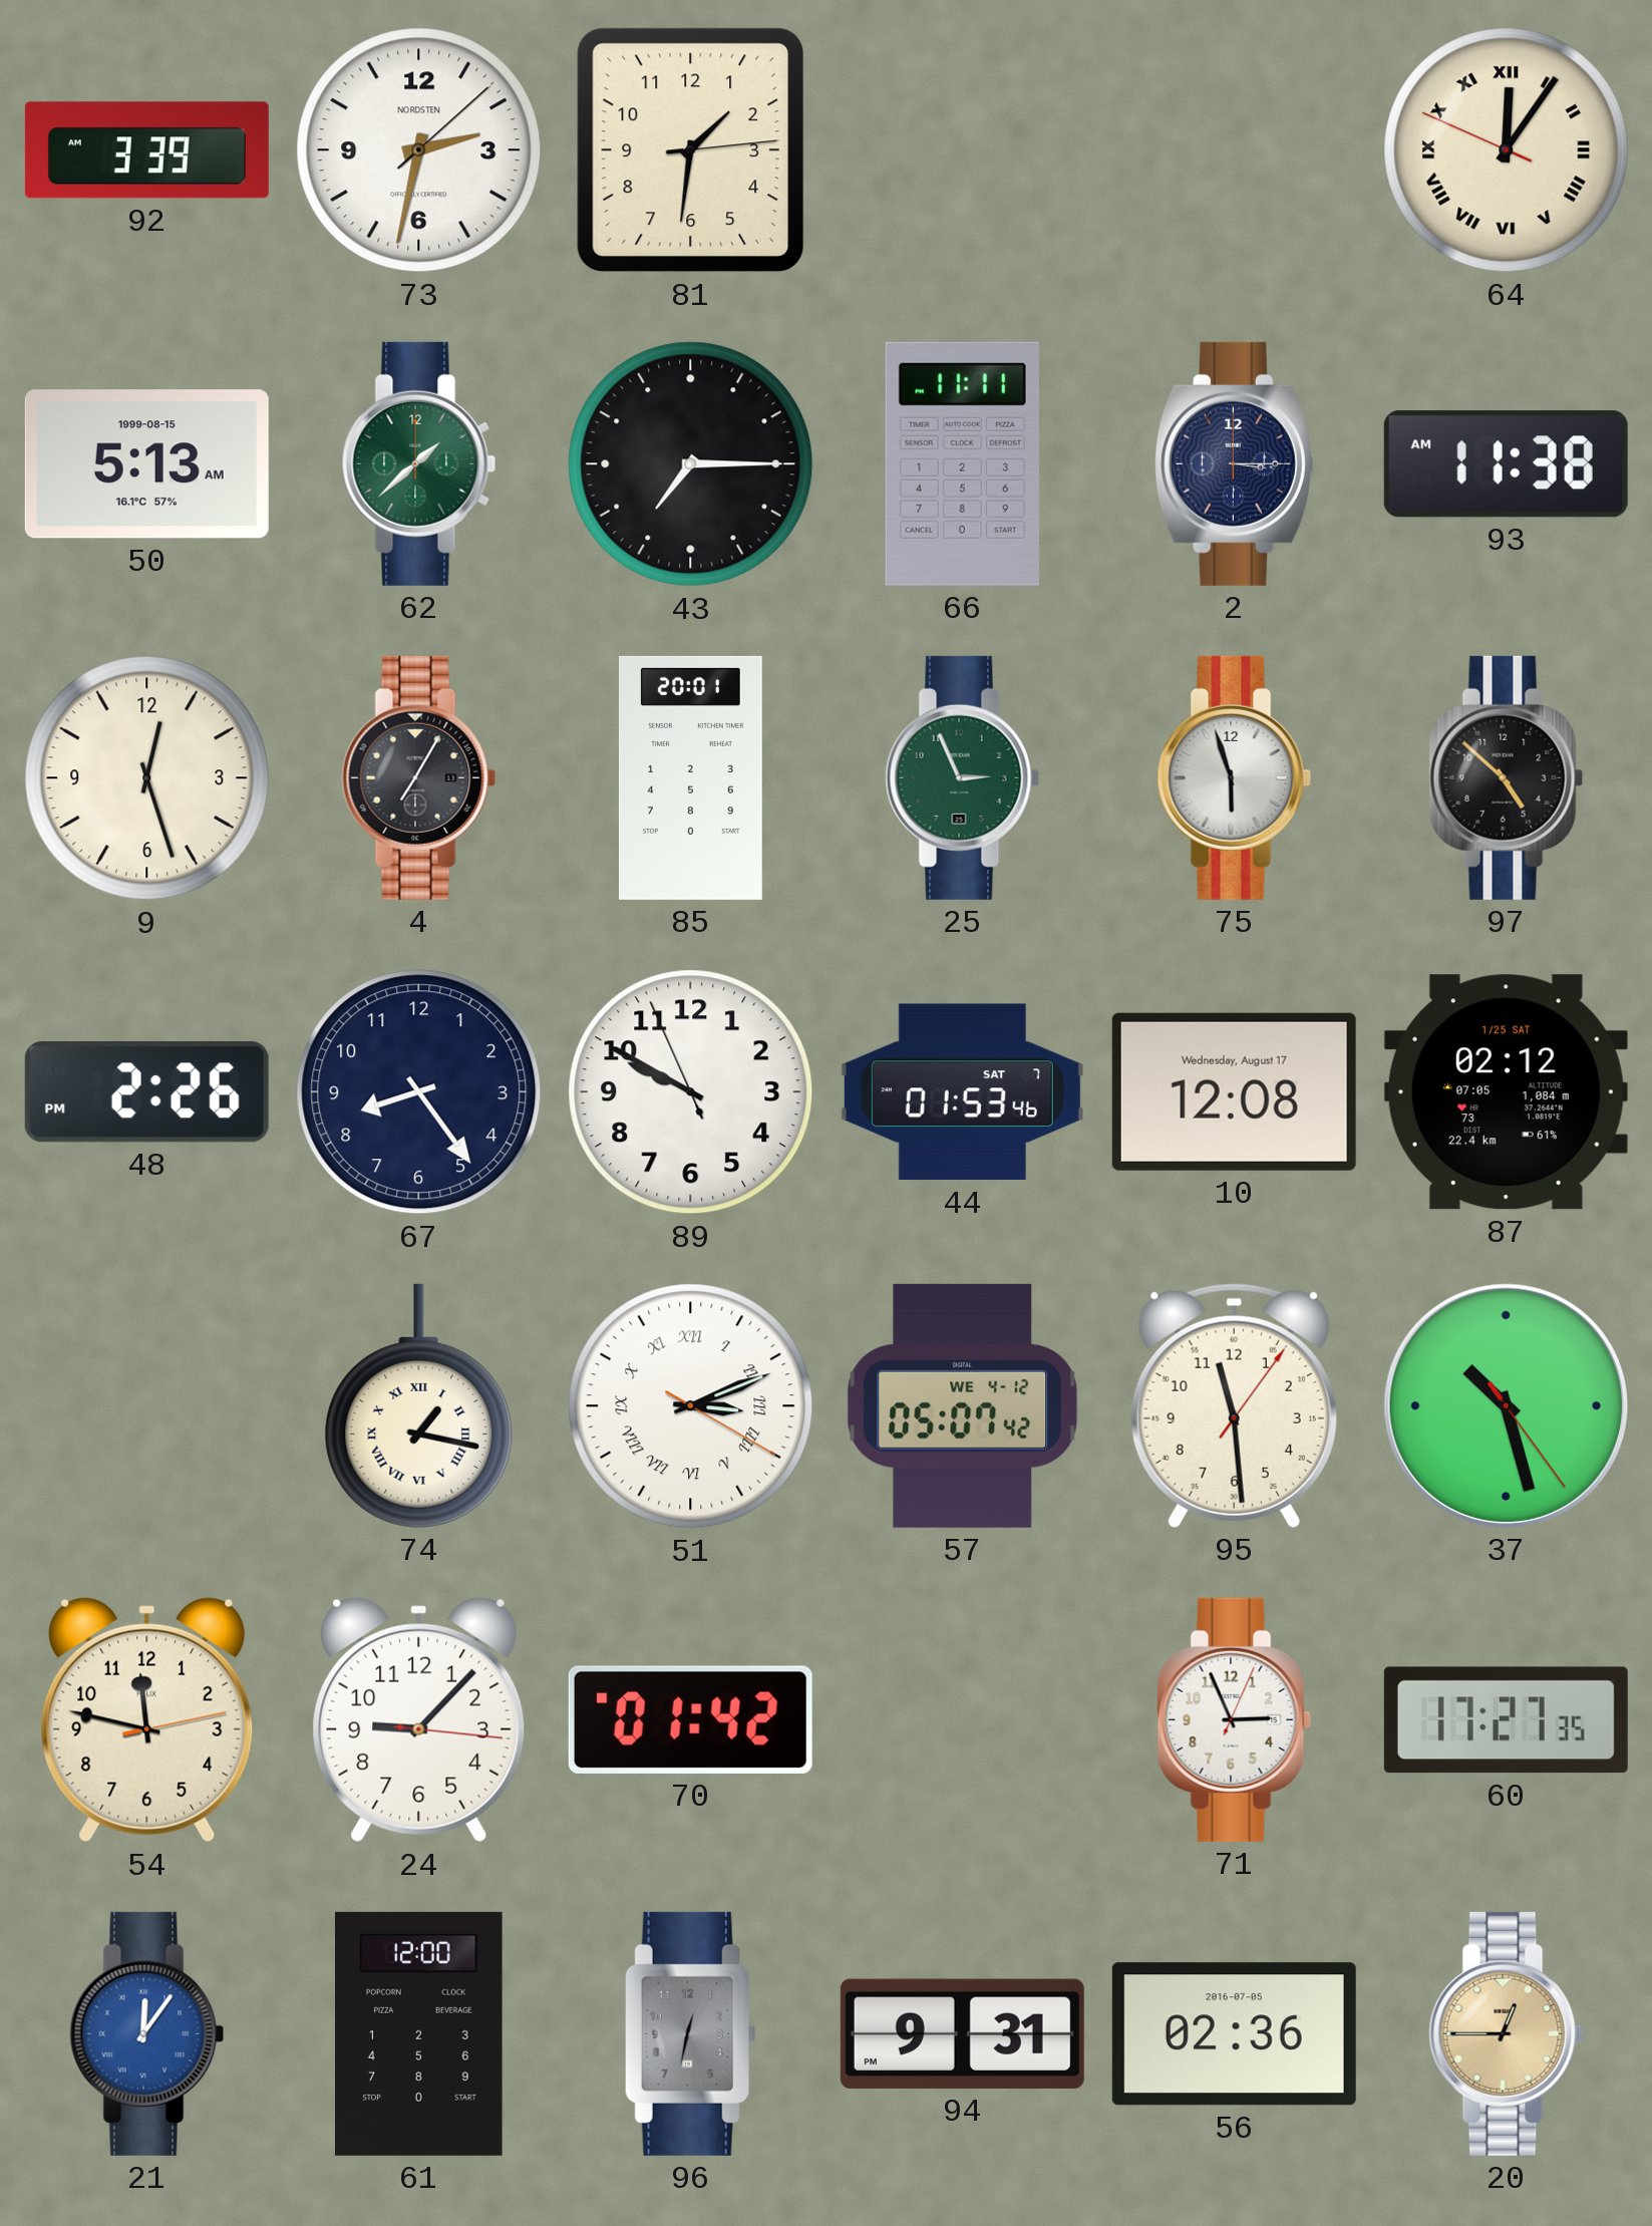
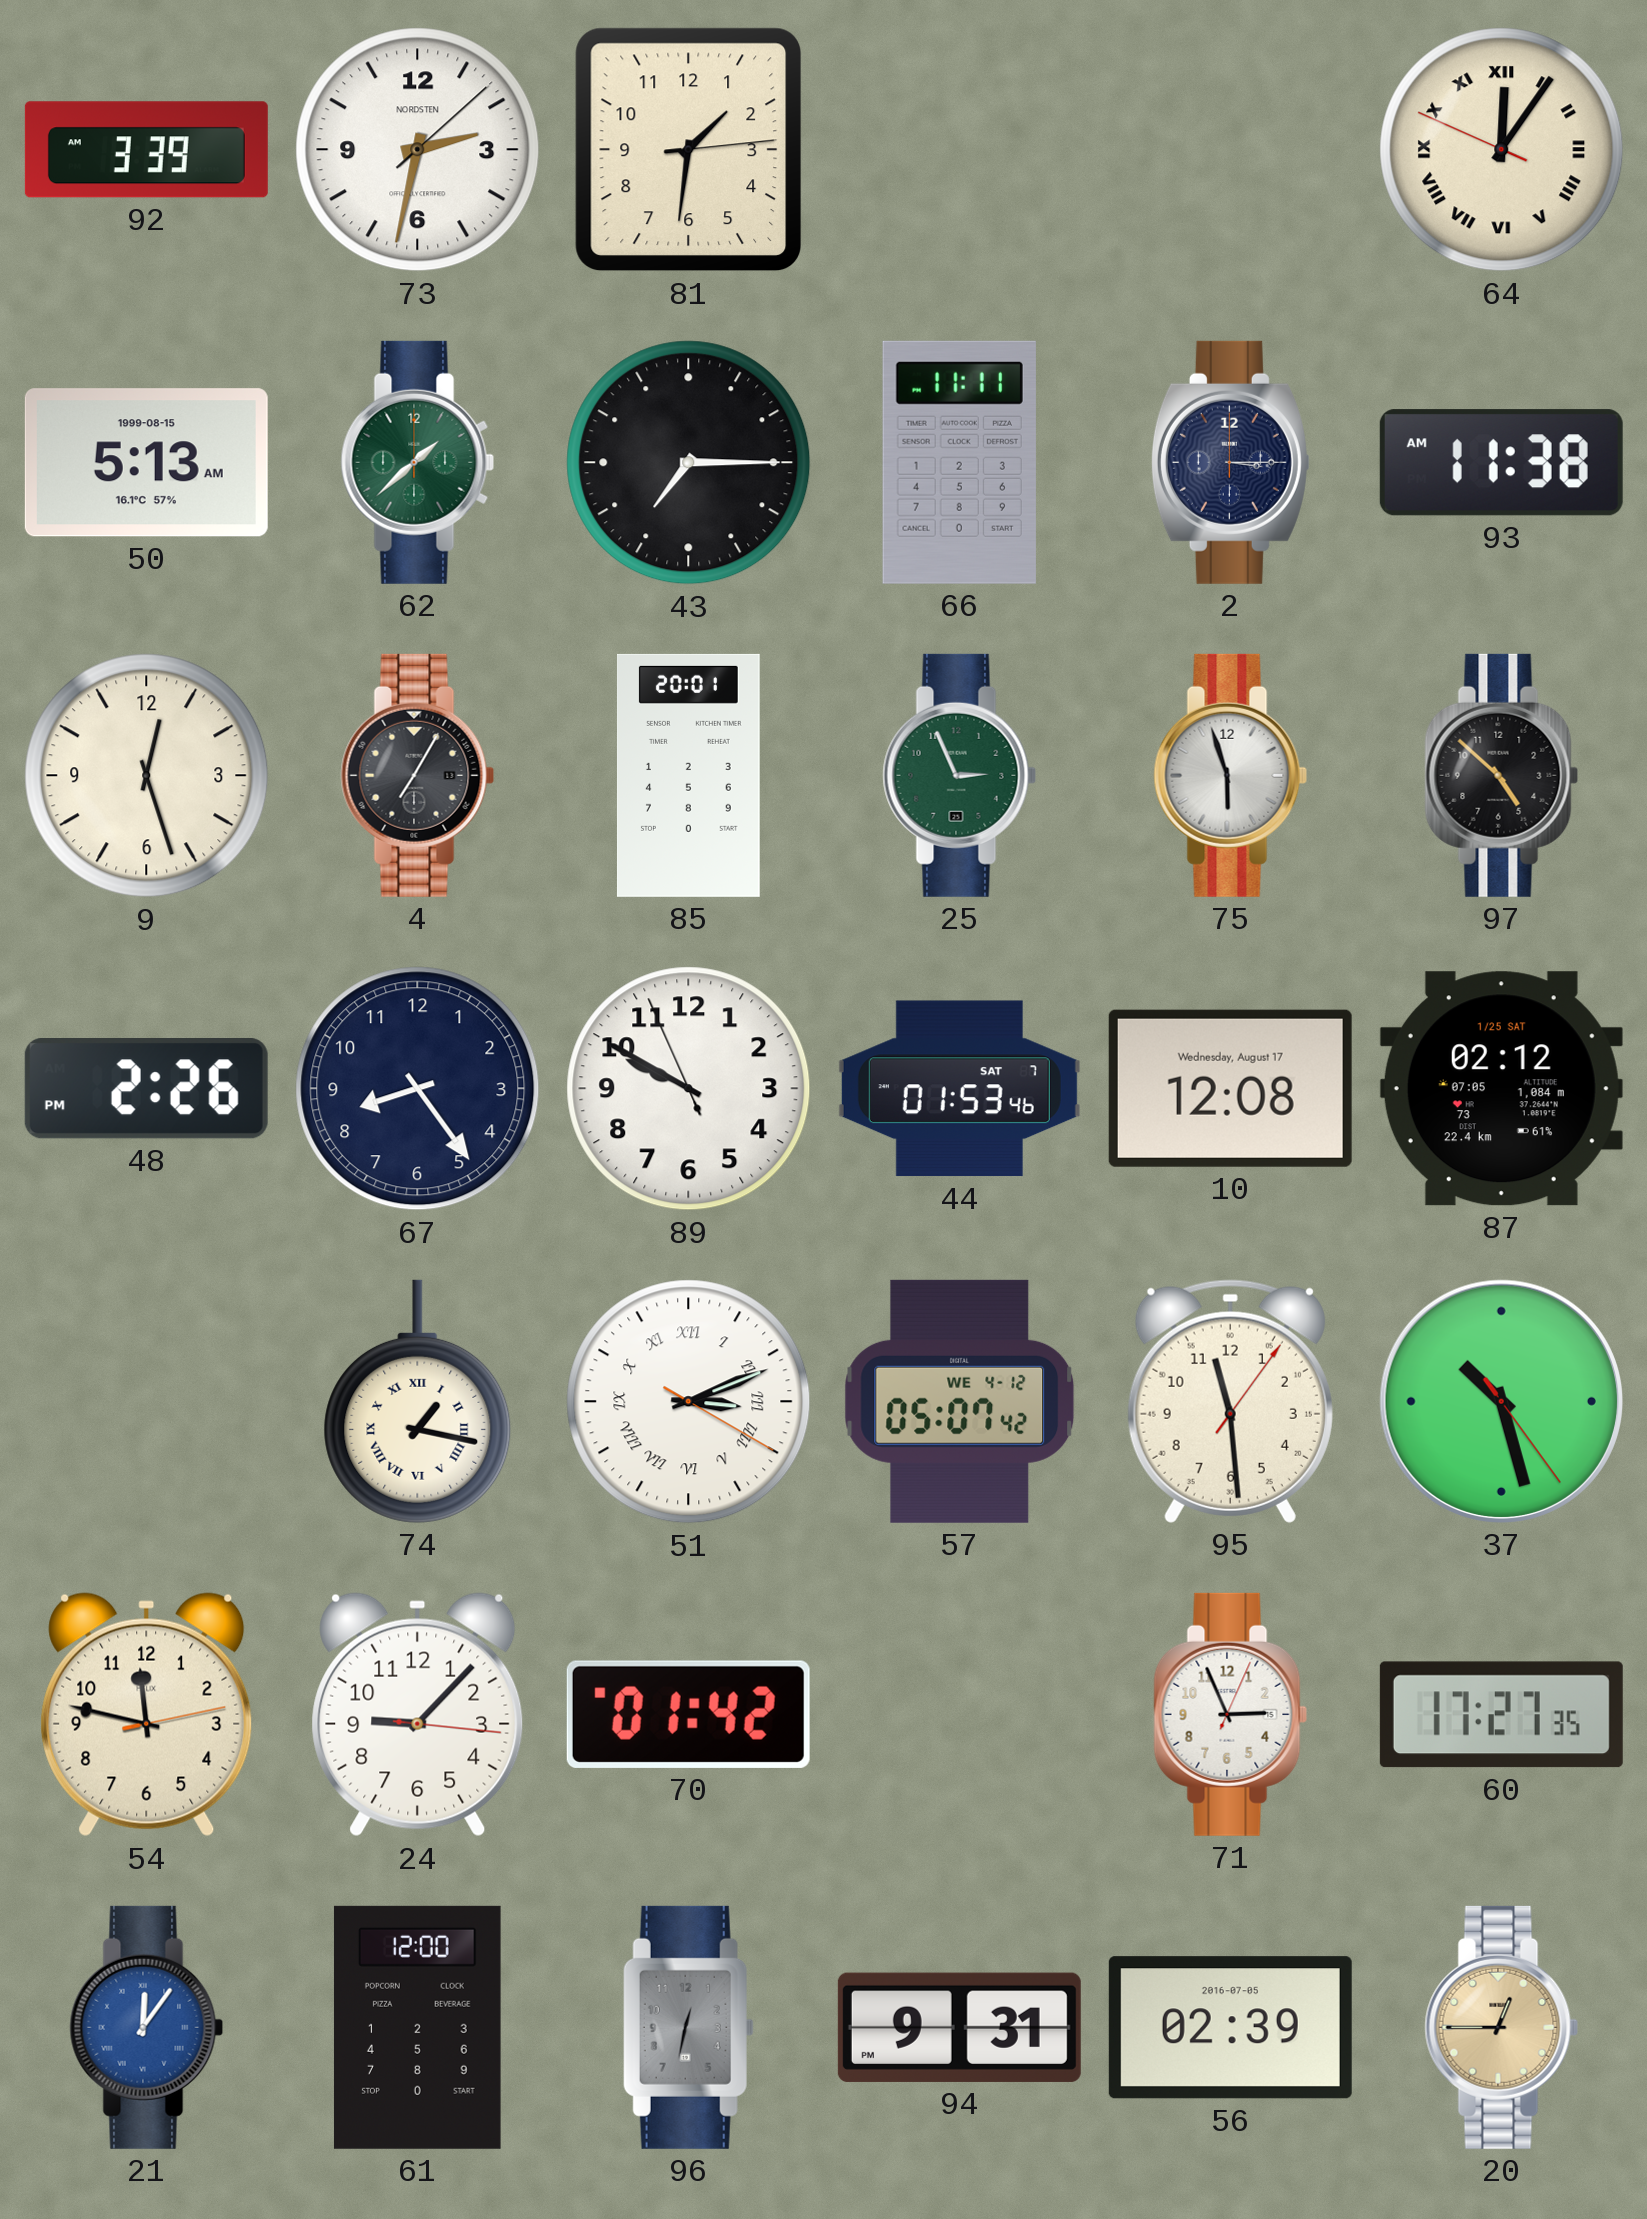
56: 02:36 -> 02:39 (1230, 2028)
